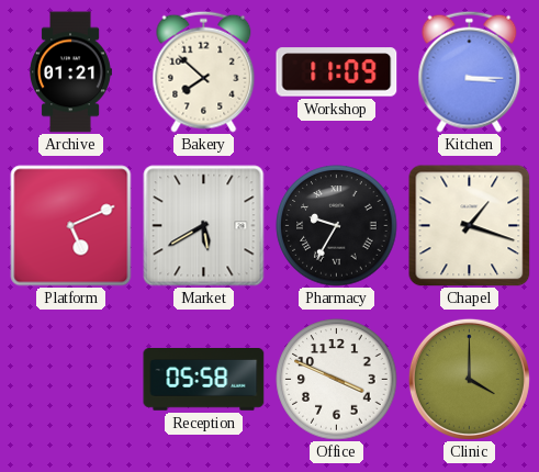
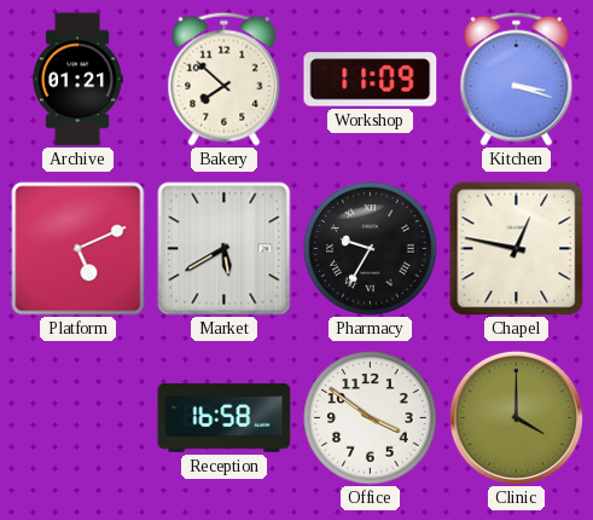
Kitchen: 3:15 -> 3:18 (517, 79)
Chapel: 1:18 -> 12:47 (516, 248)
Reception: 05:58 -> 16:58 (225, 418)
Office: 3:49 -> 3:51 (371, 418)
